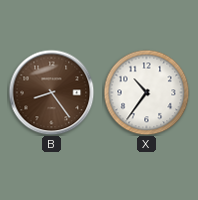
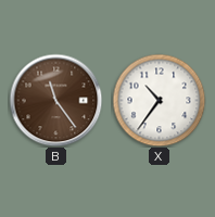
B: 8:24 -> 11:24 (55, 100)
